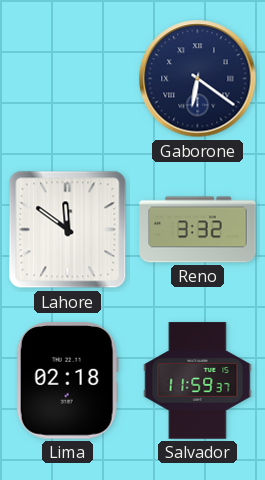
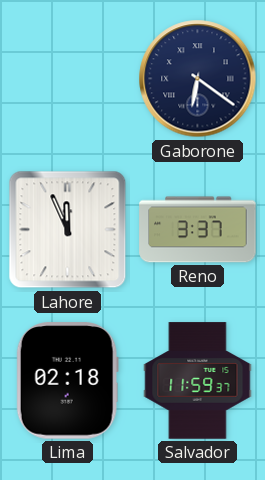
Lahore: 11:51 -> 11:56 (68, 230)
Reno: 3:32 -> 3:37 (198, 230)
